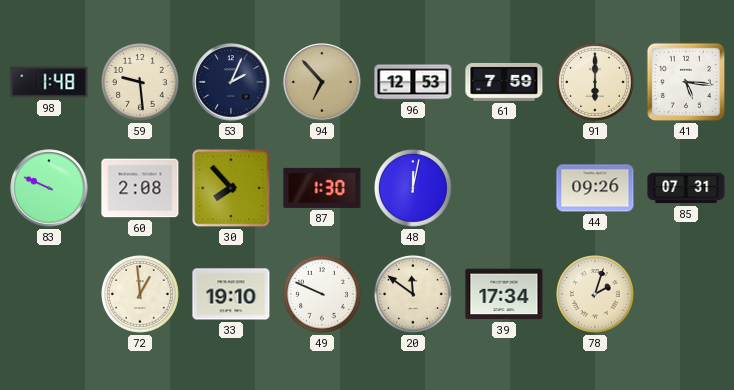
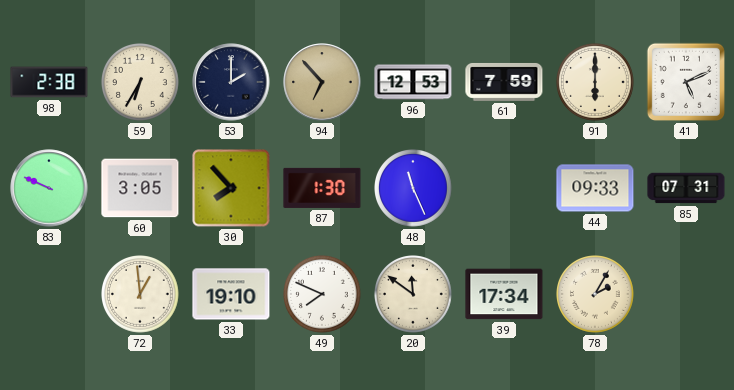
98: 1:48 -> 2:38 (49, 82)
59: 9:29 -> 6:35 (141, 83)
53: 2:04 -> 2:00 (231, 82)
41: 5:16 -> 5:11 (686, 82)
60: 2:08 -> 3:05 (140, 188)
48: 12:02 -> 11:26 (414, 189)
44: 09:26 -> 09:33 (595, 188)
49: 9:49 -> 7:49 (323, 295)
78: 2:03 -> 2:05 (596, 295)
